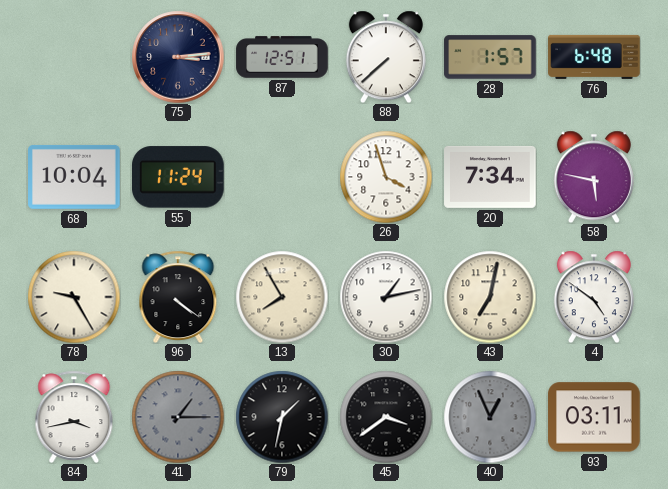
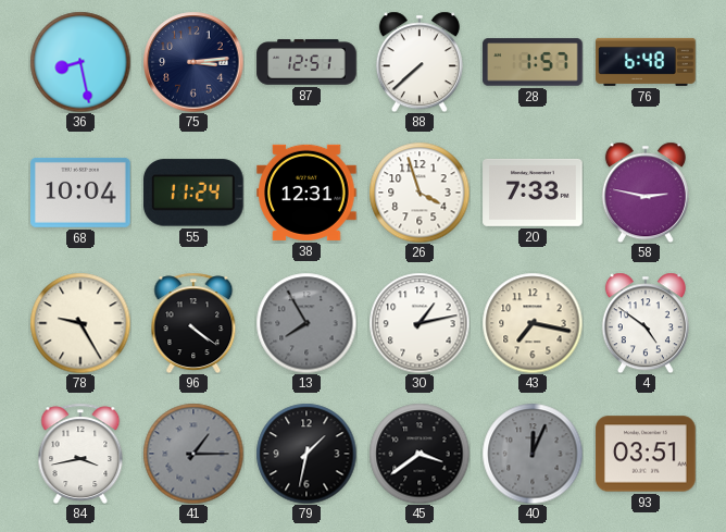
36: none -> 8:28 (80, 62)
38: none -> 12:31 (306, 193)
20: 7:34 -> 7:33 (533, 193)
58: 5:47 -> 2:47 (646, 193)
13 dial: cream -> grey (306, 323)
43: 7:02 -> 7:17 (533, 323)
40: 12:56 -> 12:04 (533, 454)
93: 03:11 -> 03:51 (646, 454)
